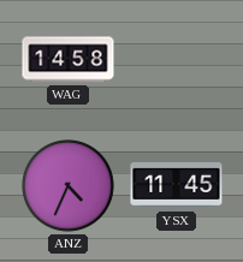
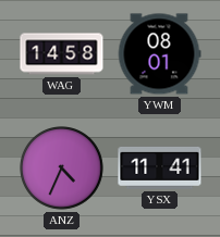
YWM: none -> 08:01 (159, 54)
YSX: 11:45 -> 11:41 (160, 169)
